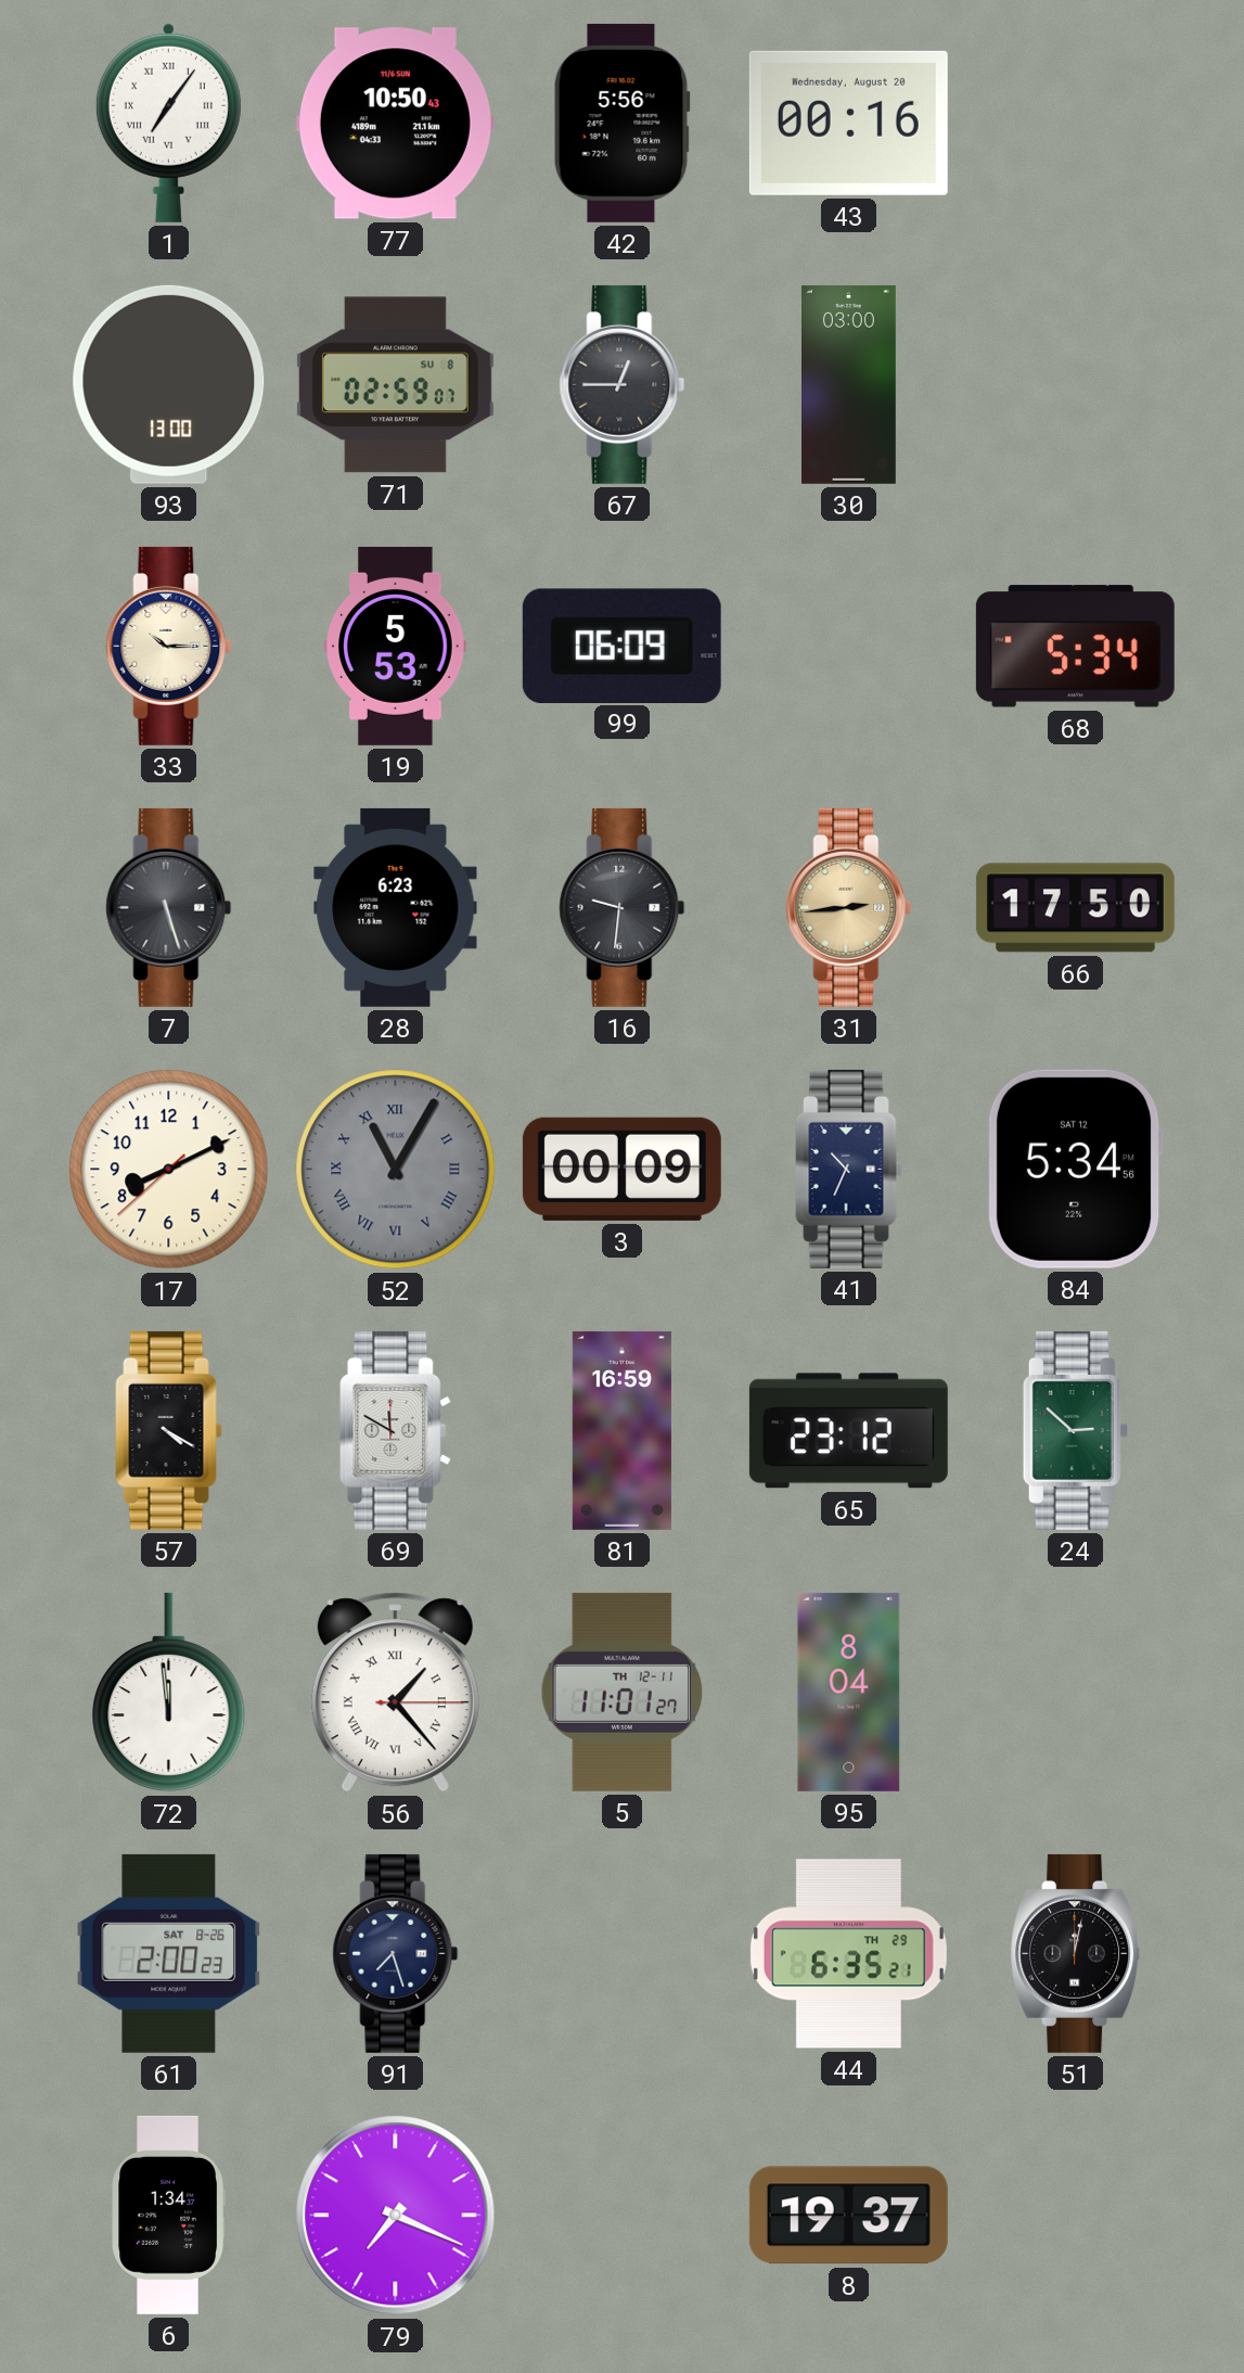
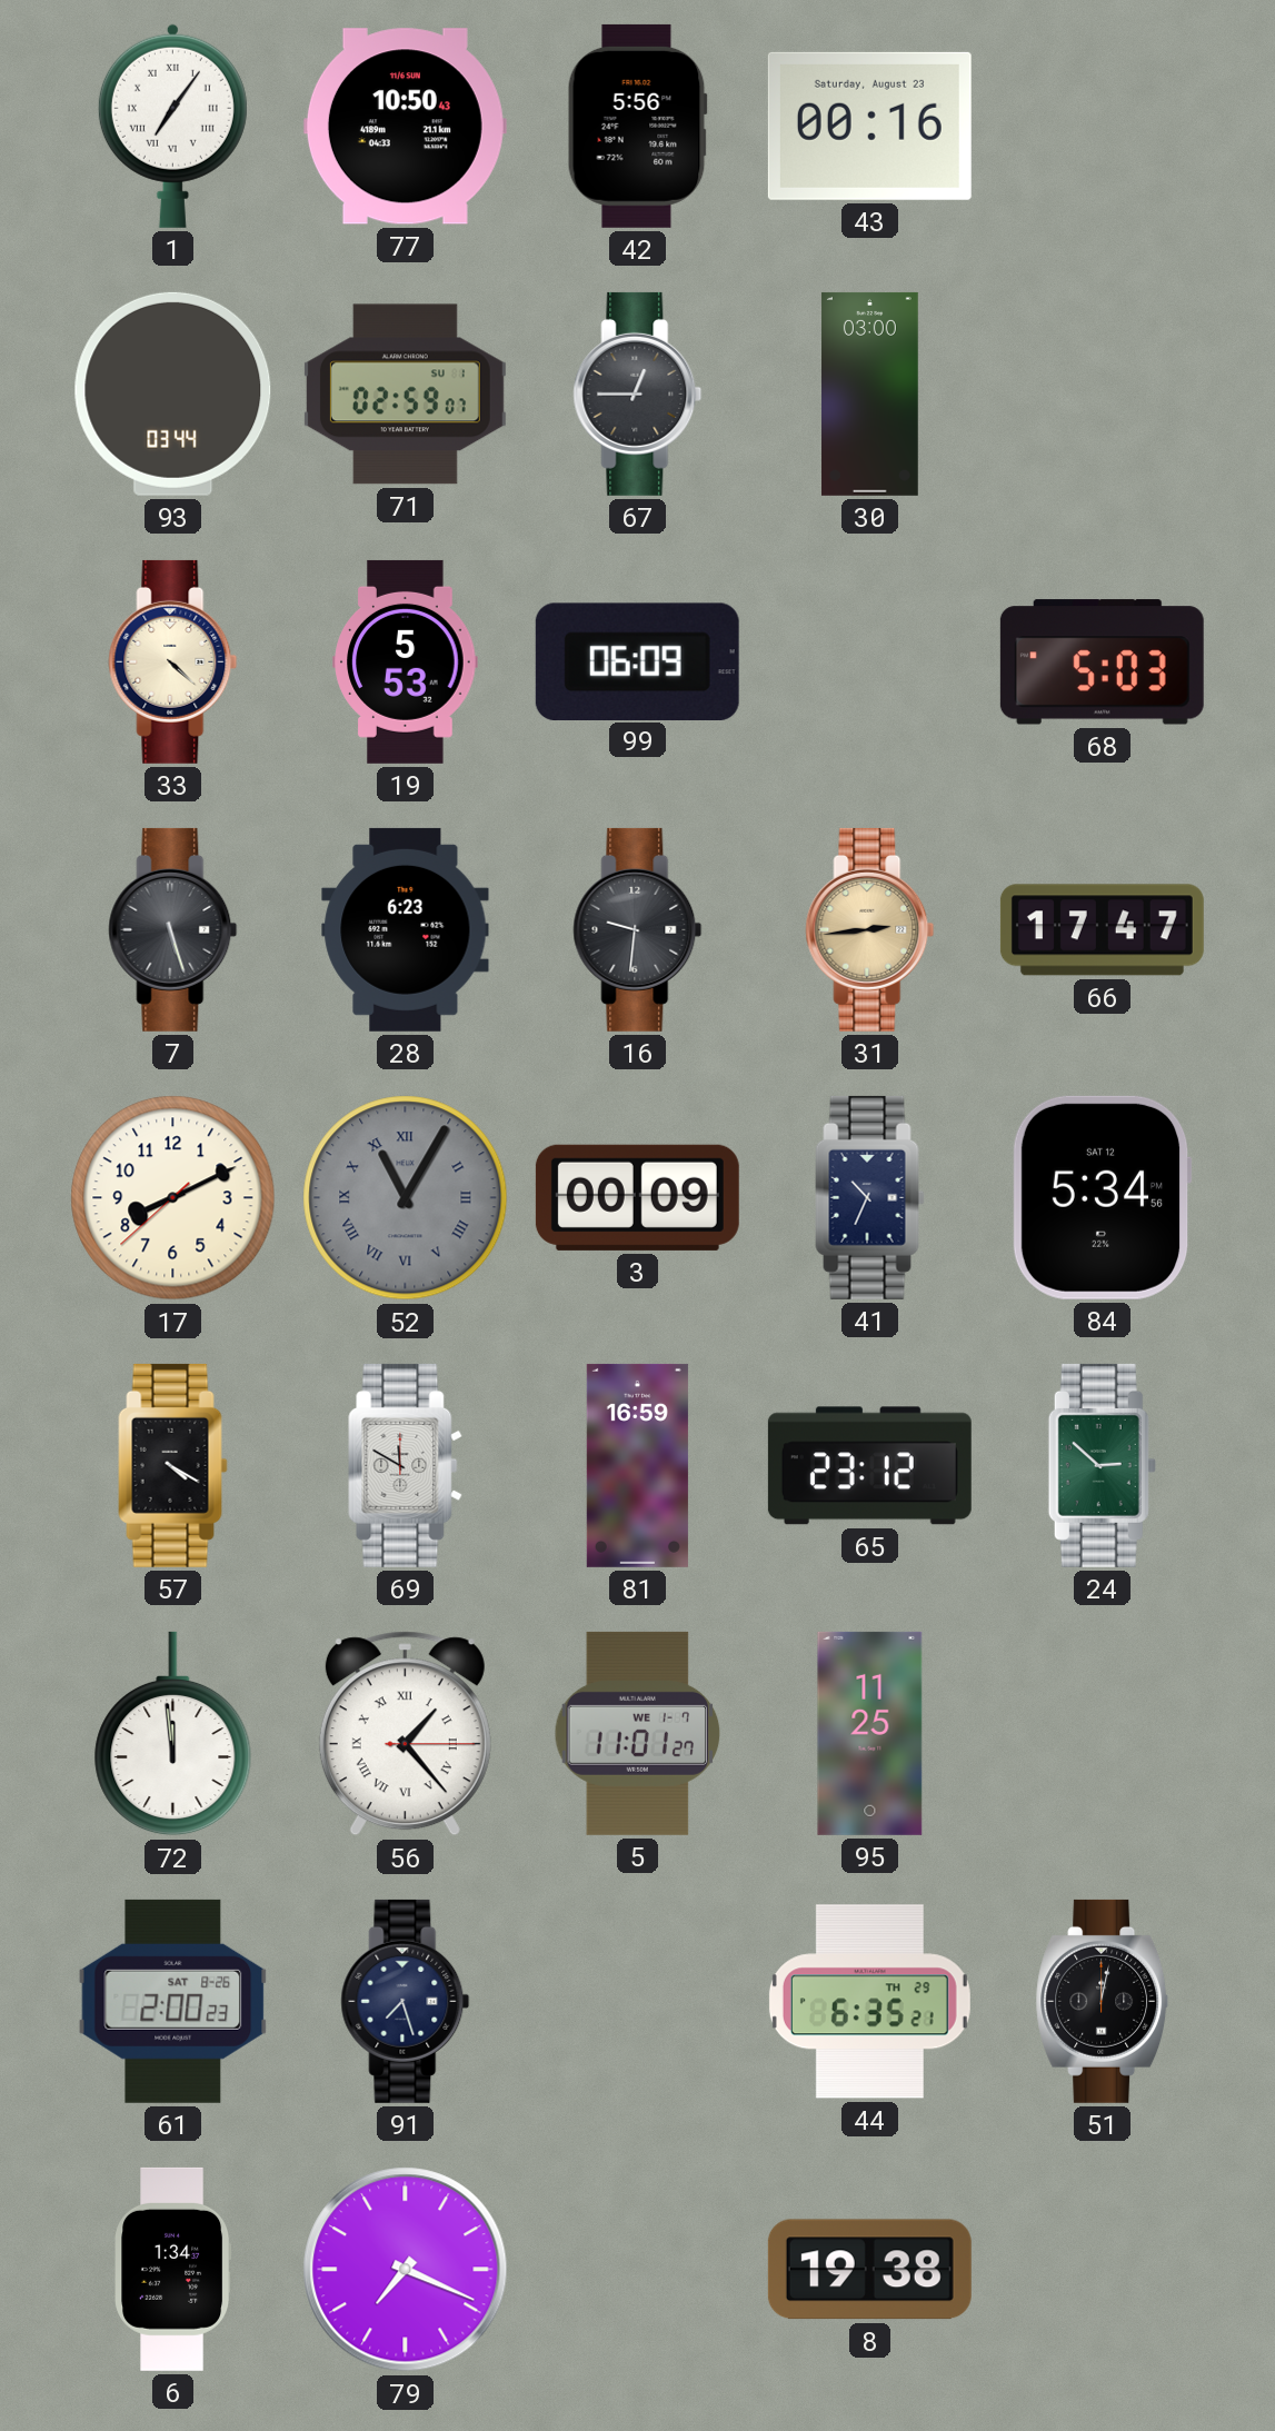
43 date: Wednesday, August 20 -> Saturday, August 23 (869, 126)
93: 13:00 -> 03:44 (173, 393)
71 date: SU 8 -> SU 1 (405, 395)
33: 10:15 -> 4:22 (173, 661)
68: 5:34 -> 5:03 (1102, 662)
66: 17:50 -> 17:47 (1102, 930)
5 date: TH 12-11 -> WE 1-7 (638, 1733)
95: 8:04 -> 11:25 (870, 1733)
8: 19:37 -> 19:38 (869, 2270)
